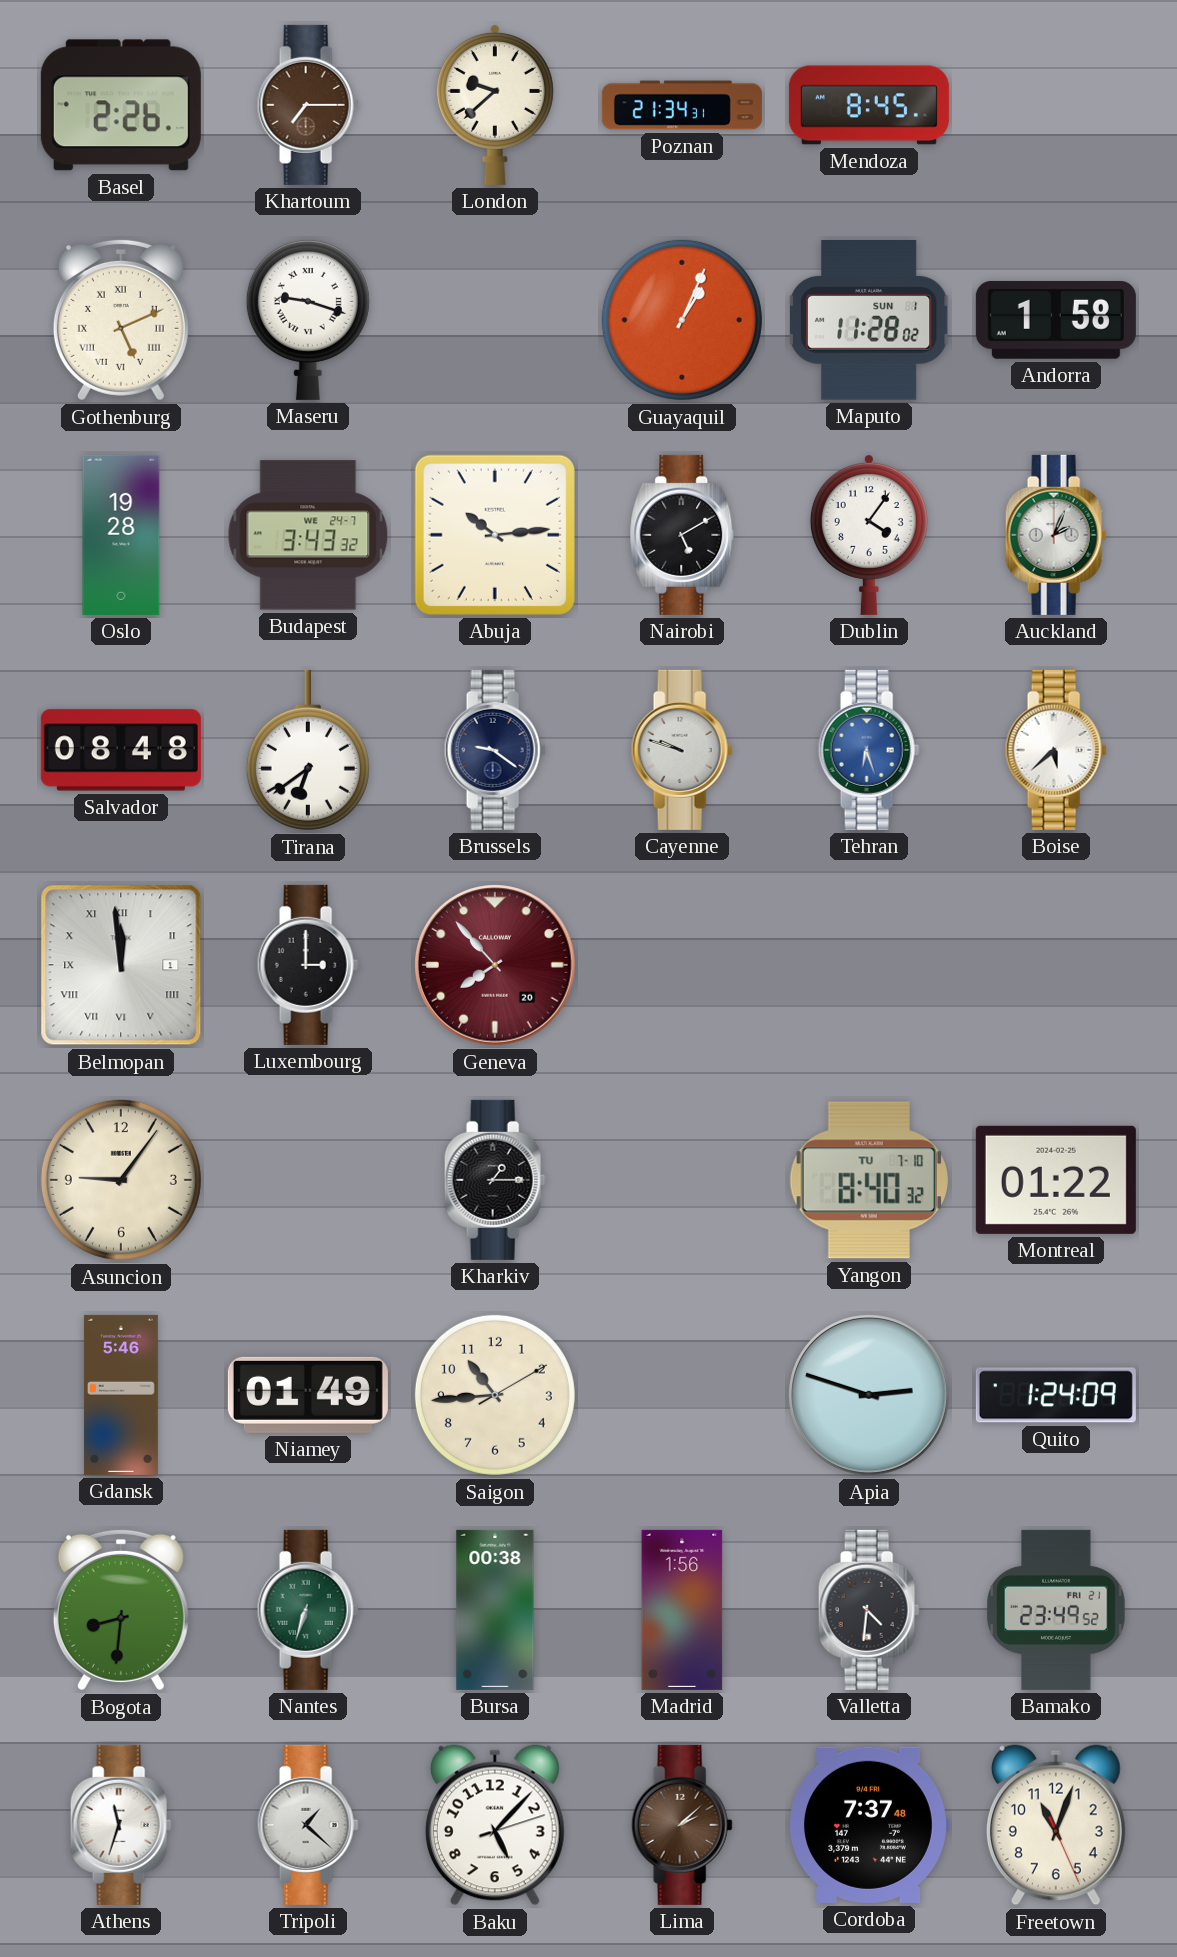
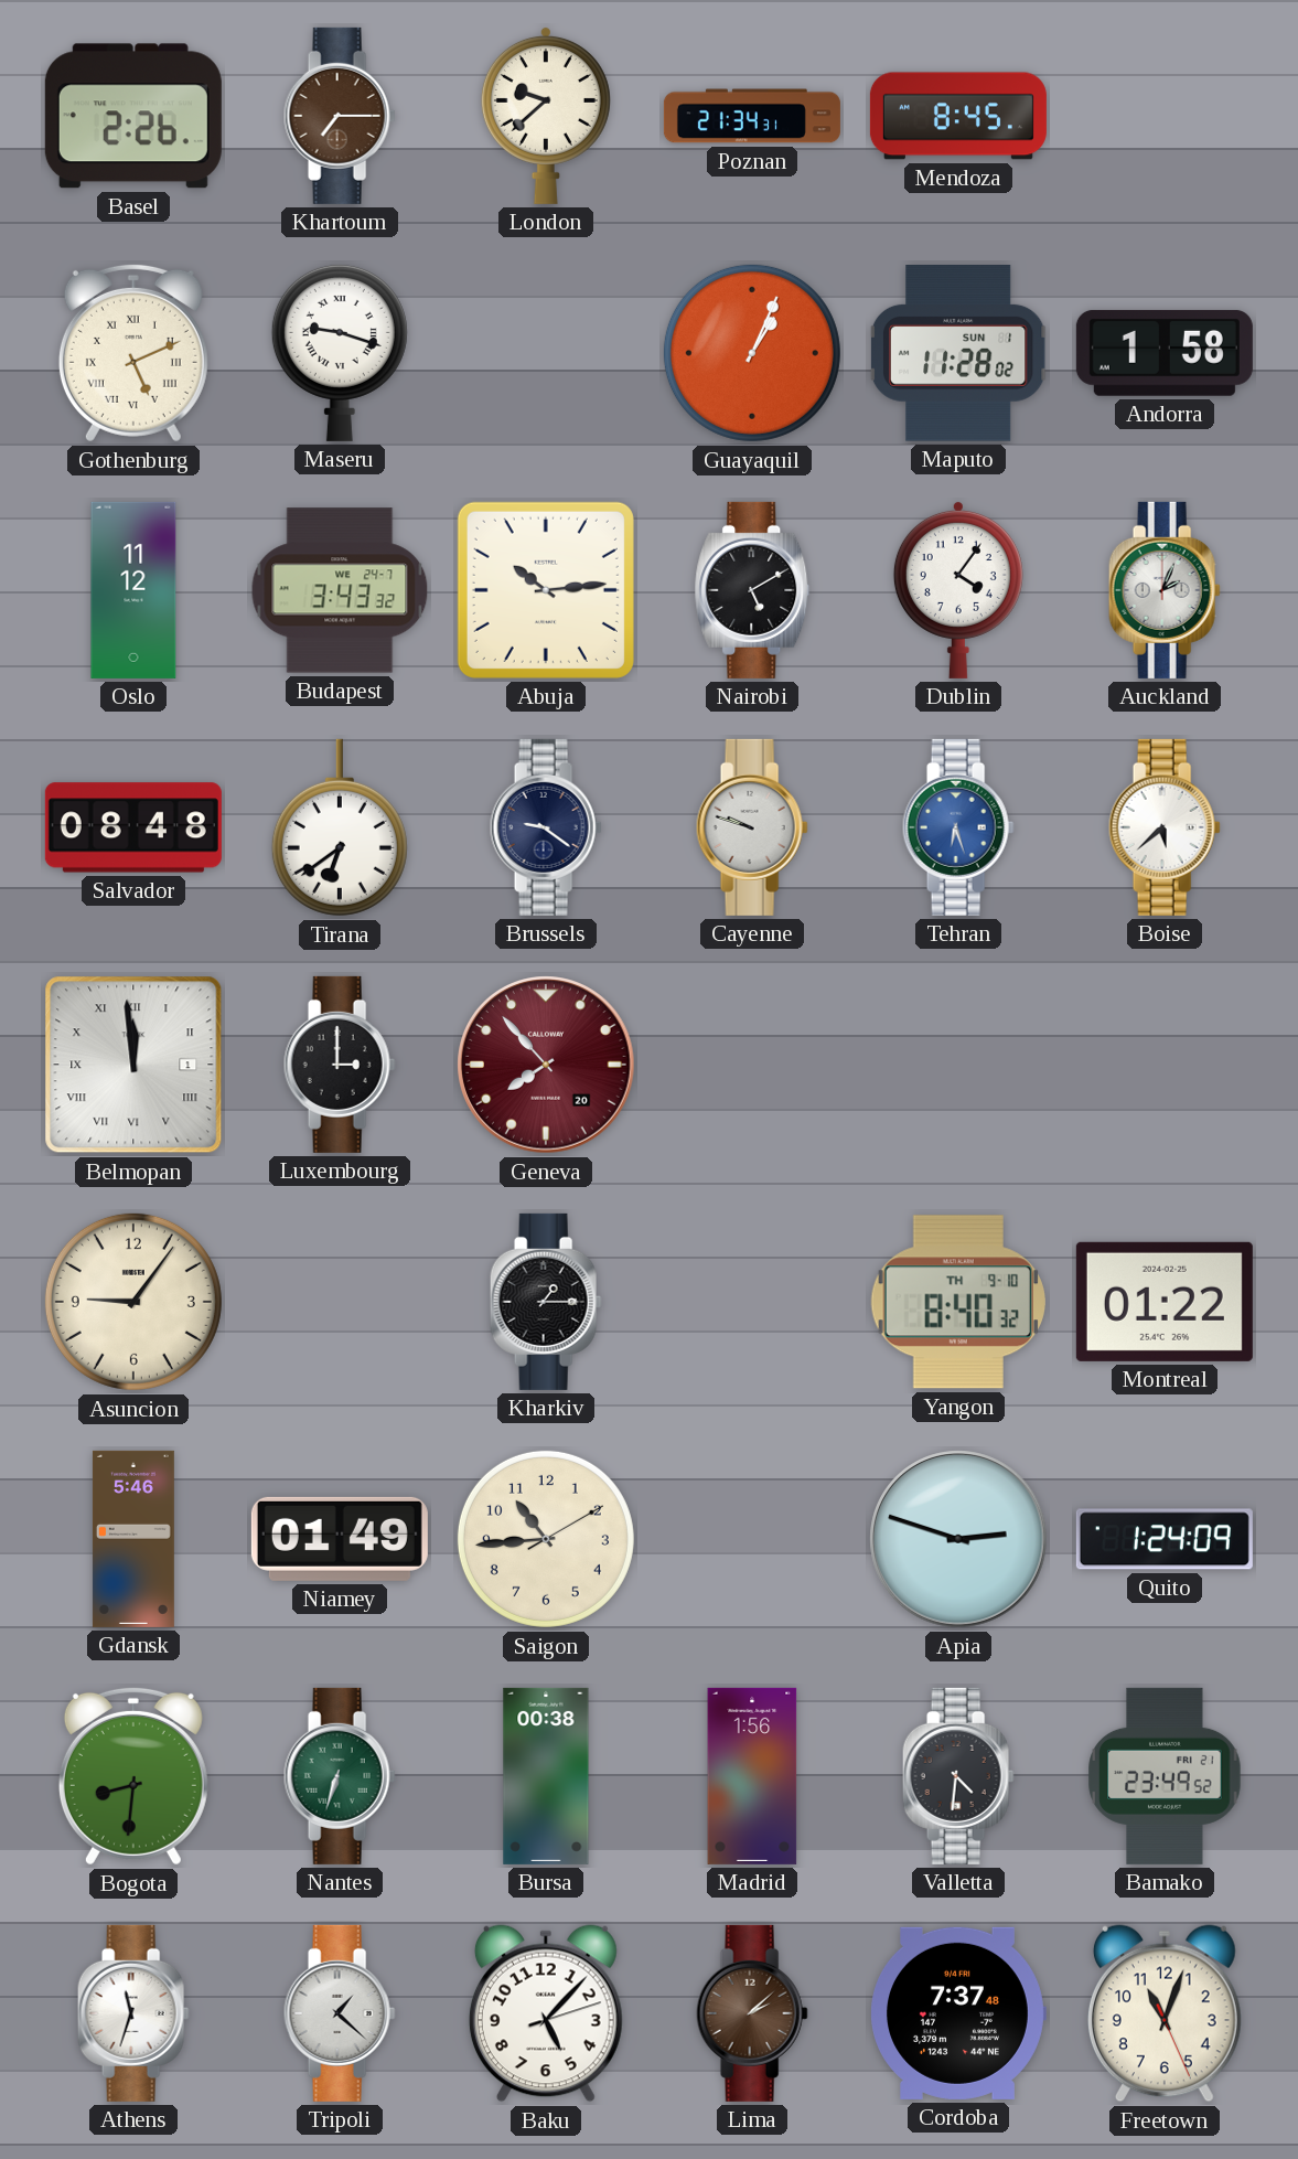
Oslo: 19:28 -> 11:12 (133, 590)
Yangon date: TU 7-10 -> TH 9-10 (958, 1302)
